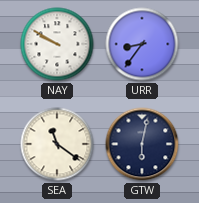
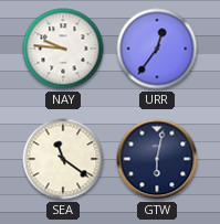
NAY: 9:50 -> 9:46 (63, 49)
URR: 8:36 -> 12:36 (157, 49)
